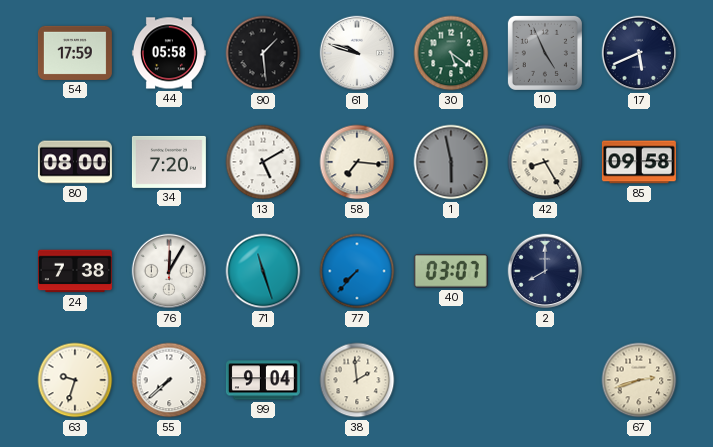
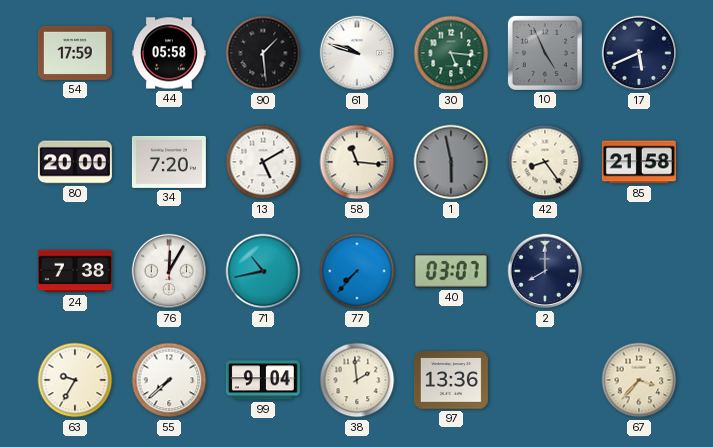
30: 5:21 -> 5:16 (451, 53)
80: 08:00 -> 20:00 (75, 162)
58: 7:16 -> 11:16 (357, 162)
42: 8:25 -> 8:24 (545, 162)
85: 09:58 -> 21:58 (639, 162)
71: 11:27 -> 10:43 (263, 271)
63: 9:33 -> 9:35 (75, 380)
97: none -> 13:36 (451, 380)
67: 2:42 -> 3:37 (639, 380)
